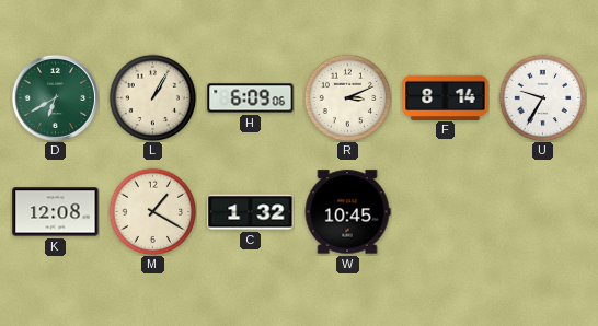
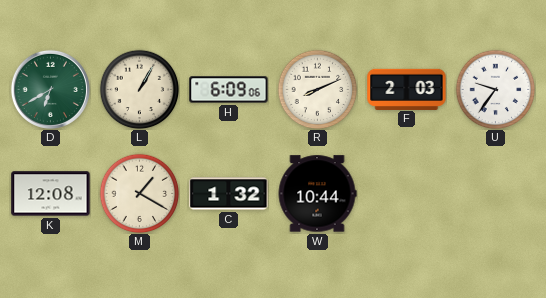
R: 3:11 -> 8:11 (317, 89)
F: 8:14 -> 2:03 (407, 89)
U: 9:35 -> 9:36 (495, 89)
W: 10:45 -> 10:44 (317, 194)
